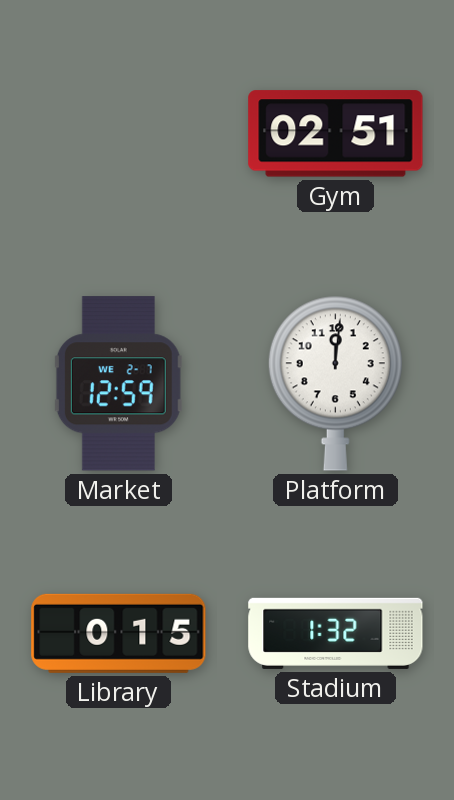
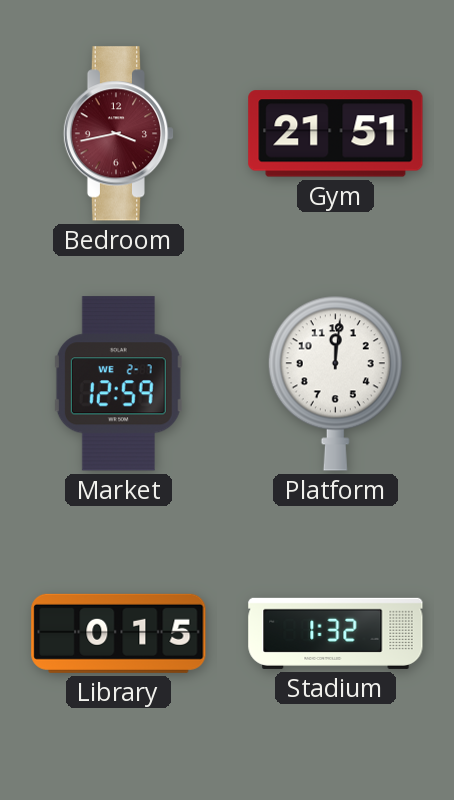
Bedroom: none -> 3:43 (119, 134)
Gym: 02:51 -> 21:51 (336, 134)
